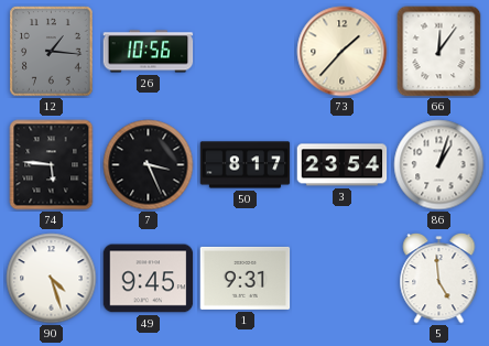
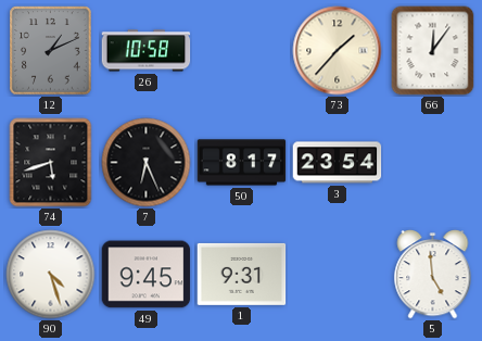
12: 1:16 -> 1:11 (51, 51)
26: 10:56 -> 10:58 (147, 51)
74: 5:46 -> 5:42 (51, 163)
7: 3:26 -> 6:26 (147, 163)
86: 1:03 -> none (439, 165)
